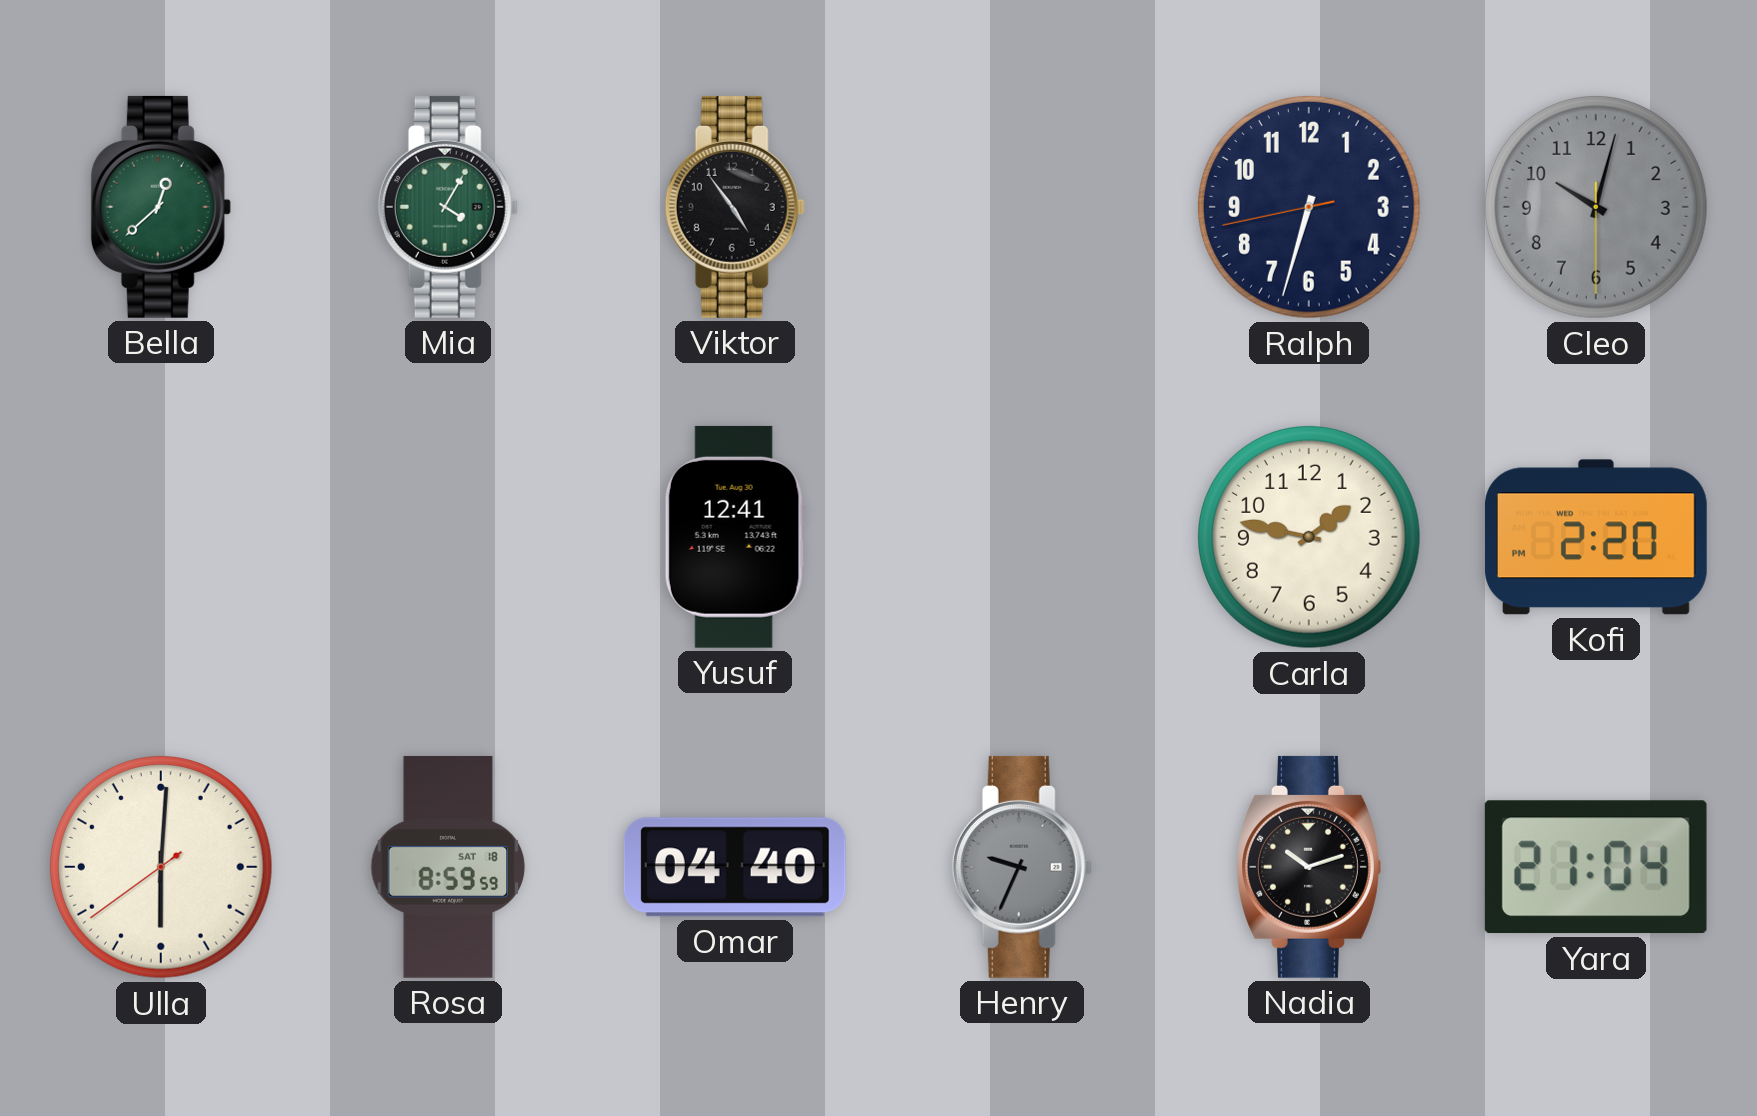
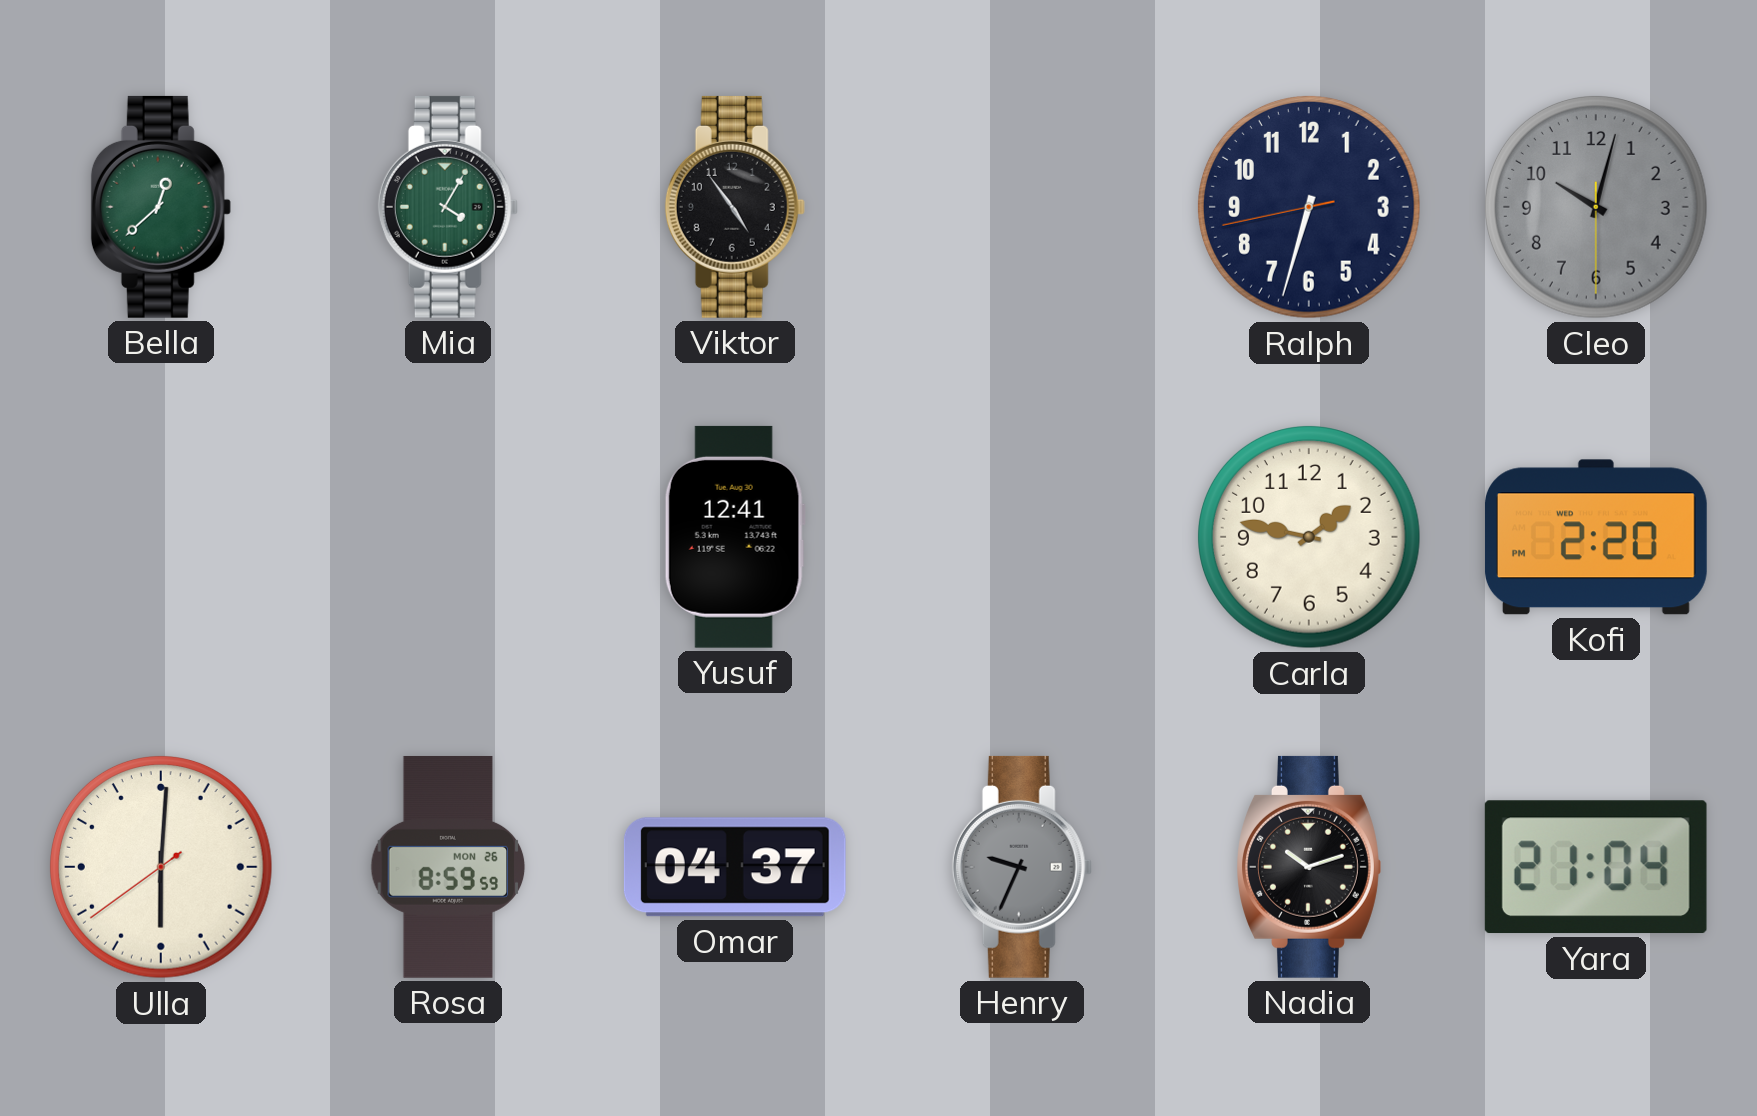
Rosa date: SAT 18 -> MON 26 (448, 867)
Omar: 04:40 -> 04:37 (735, 867)
